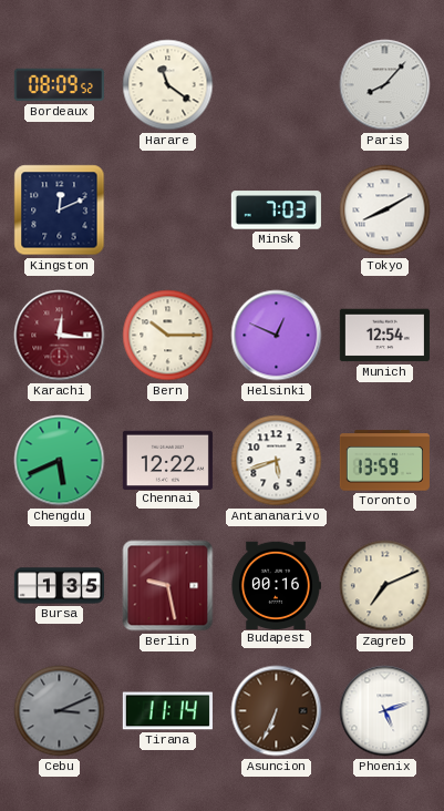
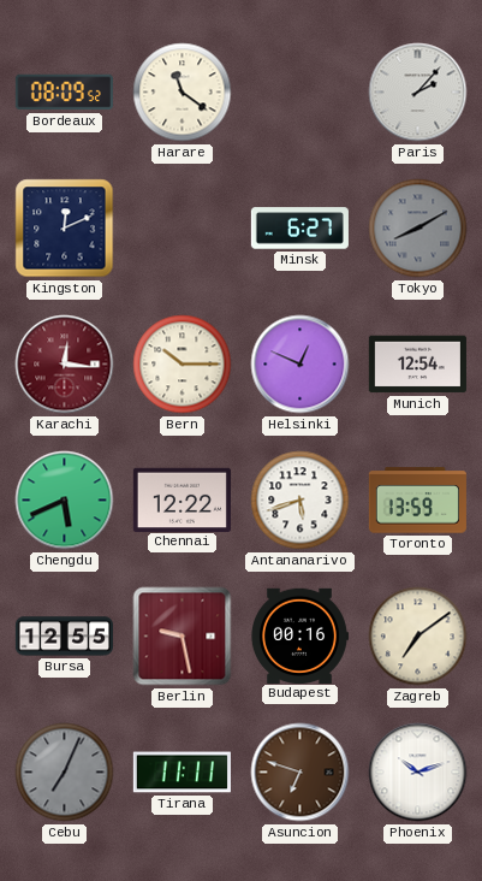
Paris: 8:07 -> 2:07 (418, 93)
Minsk: 7:03 -> 6:27 (299, 229)
Tokyo dial: white -> grey (418, 229)
Bursa: 1:35 -> 12:55 (64, 637)
Zagreb: 7:11 -> 7:09 (418, 637)
Cebu: 3:11 -> 7:04 (65, 773)
Tirana: 11:14 -> 11:11 (182, 773)
Asuncion: 6:34 -> 6:48 (300, 773)
Phoenix: 5:12 -> 10:12 (418, 773)
